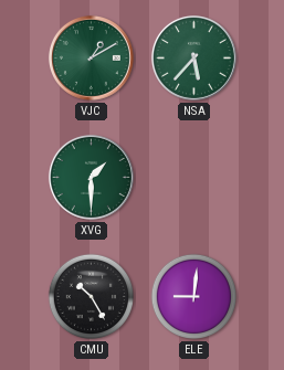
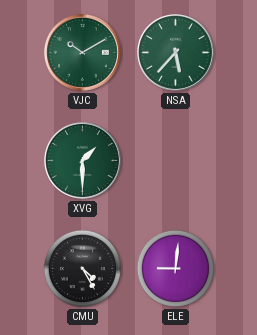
VJC: 1:10 -> 10:10 (82, 52)
CMU: 10:25 -> 4:25 (83, 269)
